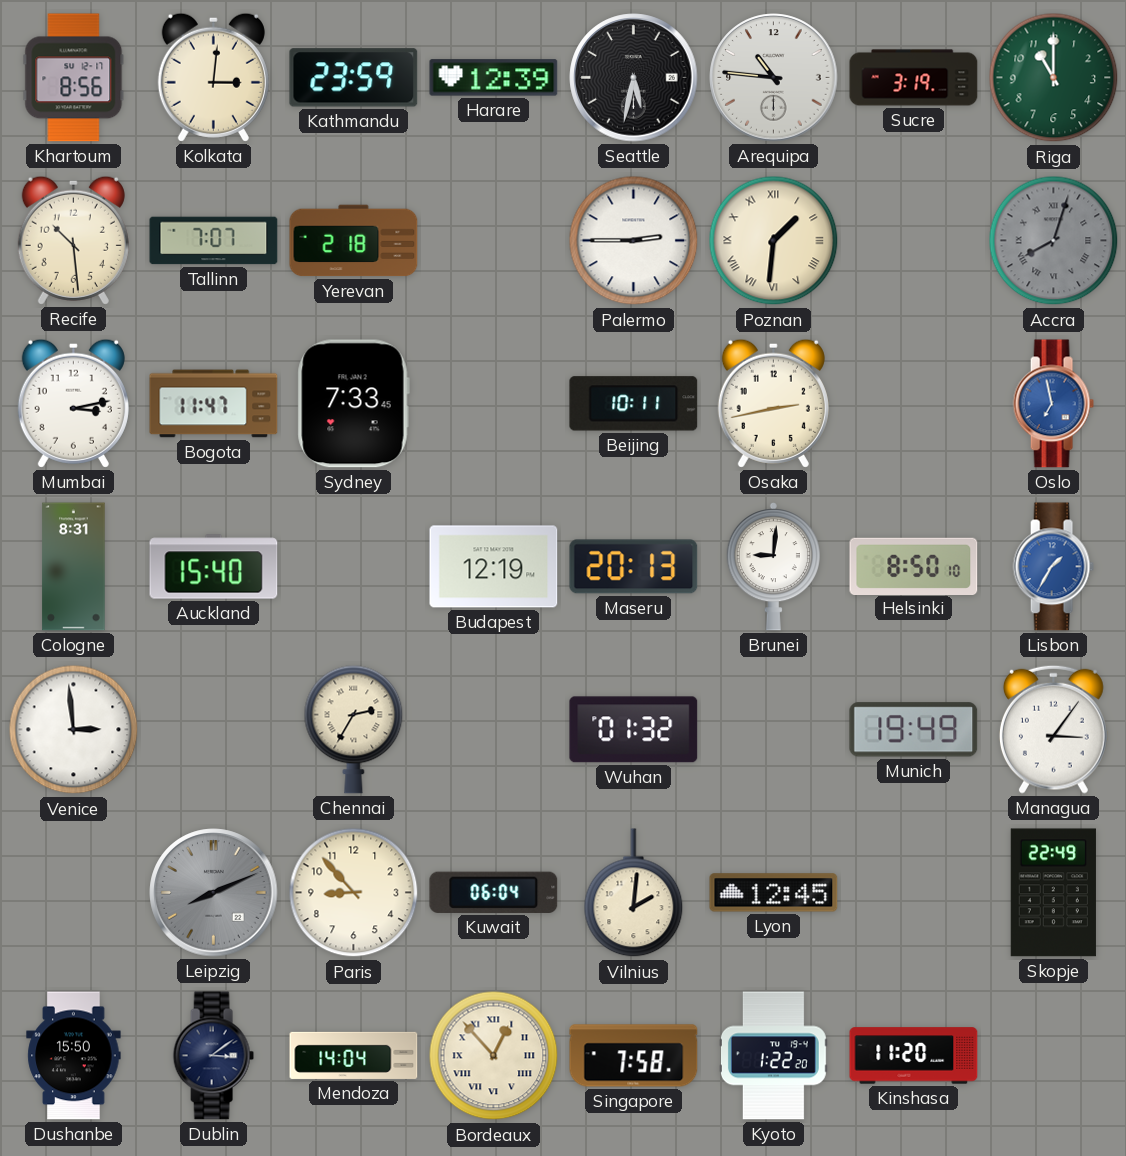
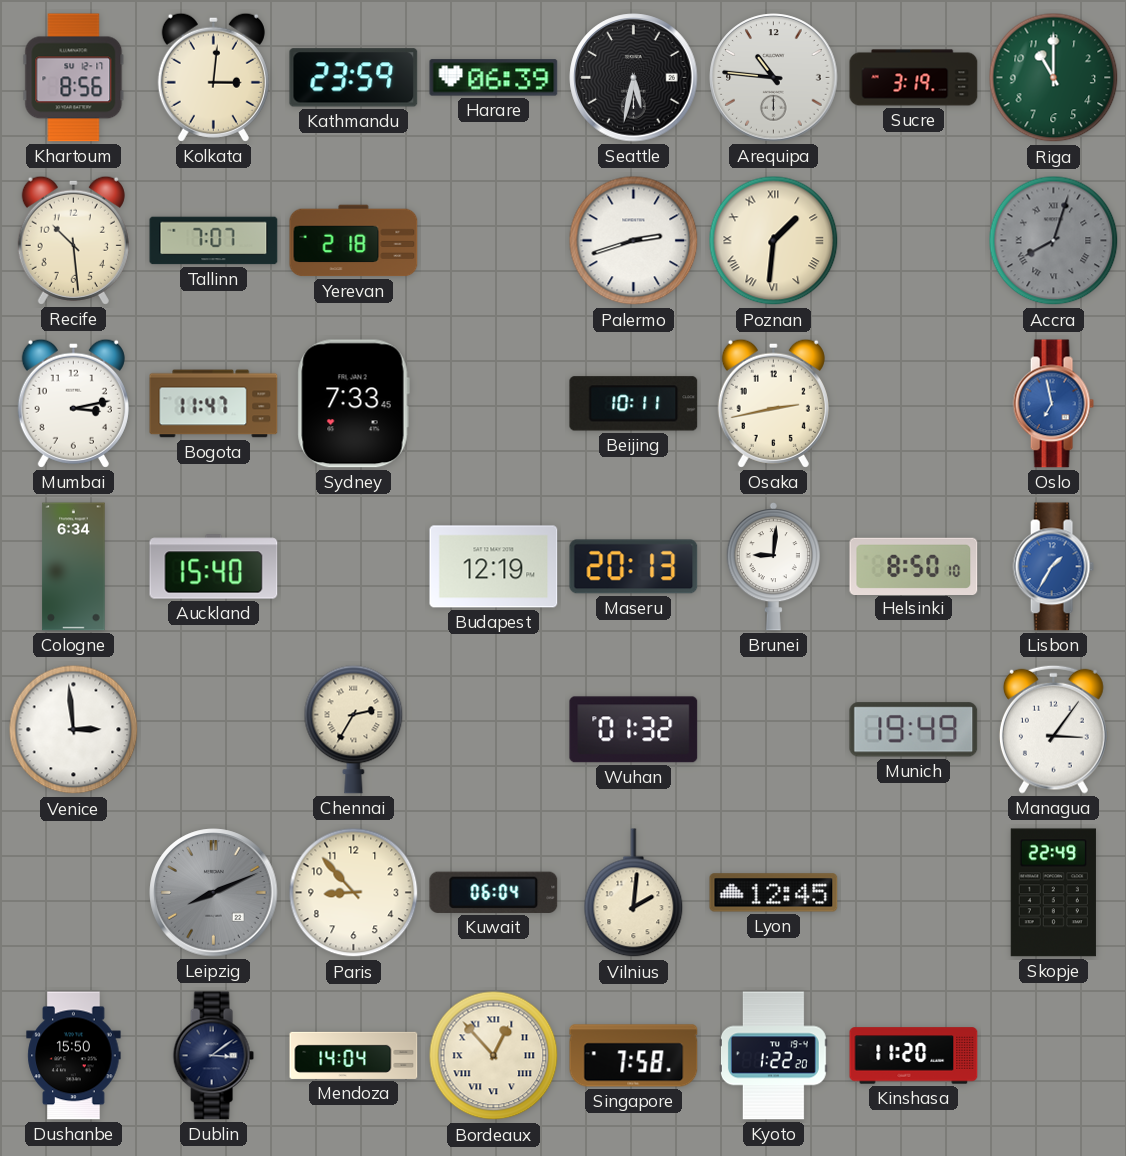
Harare: 12:39 -> 06:39 (494, 78)
Palermo: 2:45 -> 2:42 (634, 241)
Cologne: 8:31 -> 6:34 (74, 567)
